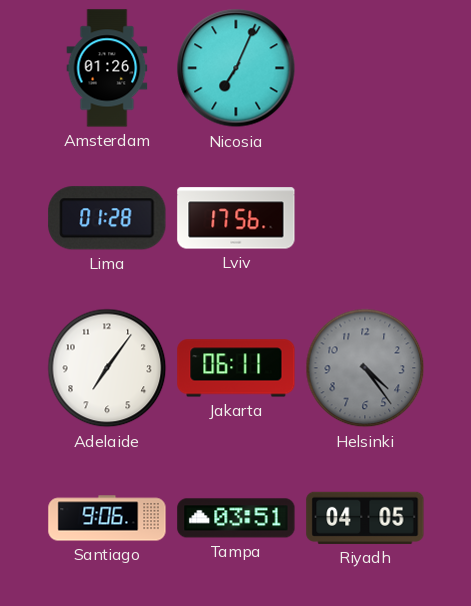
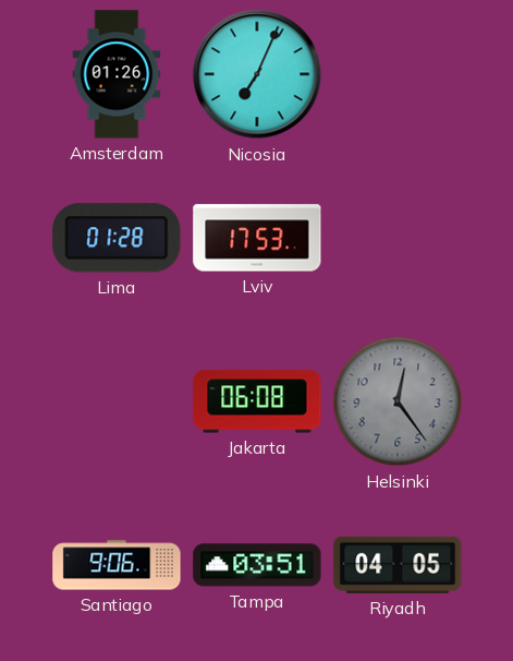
Lviv: 17:56 -> 17:53 (257, 238)
Adelaide: 7:06 -> none (107, 368)
Jakarta: 06:11 -> 06:08 (257, 401)
Helsinki: 4:24 -> 12:24 (398, 401)
